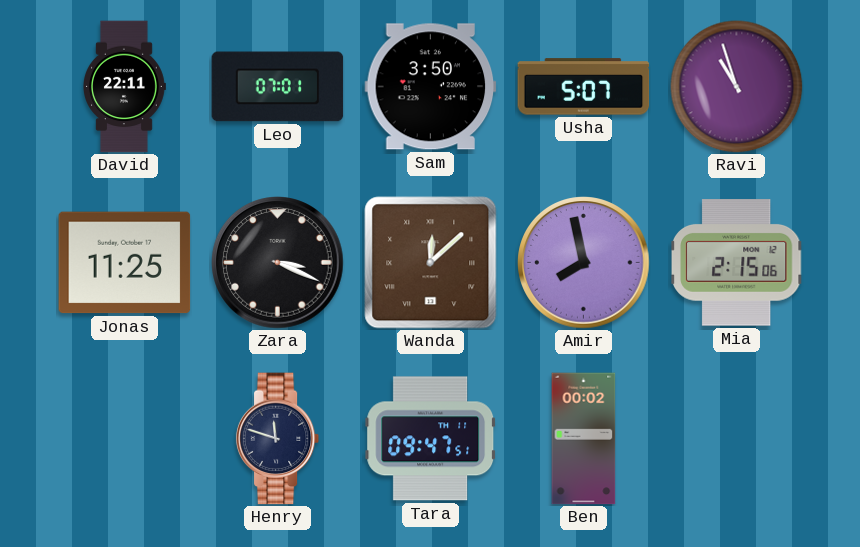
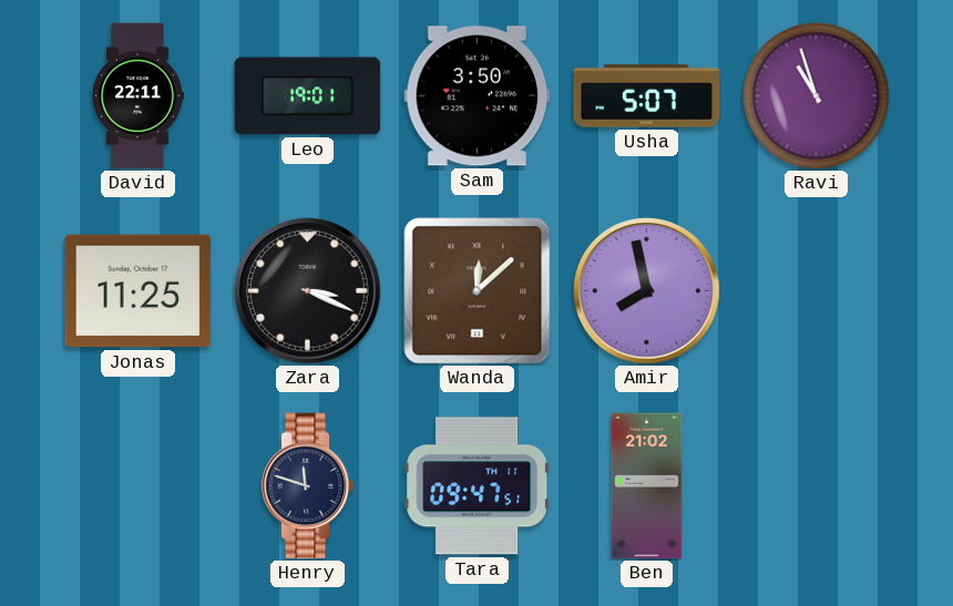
Leo: 07:01 -> 19:01 (308, 96)
Mia: 2:15 -> none (736, 263)
Ben: 00:02 -> 21:02 (647, 486)
